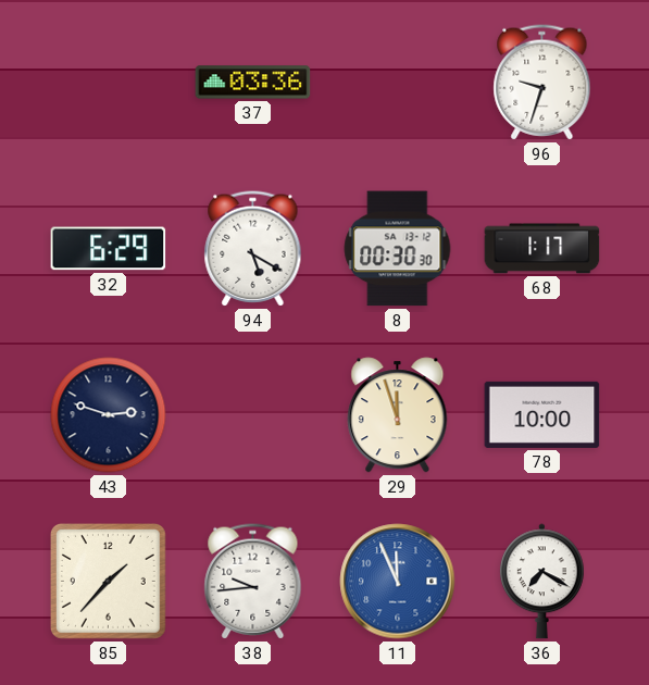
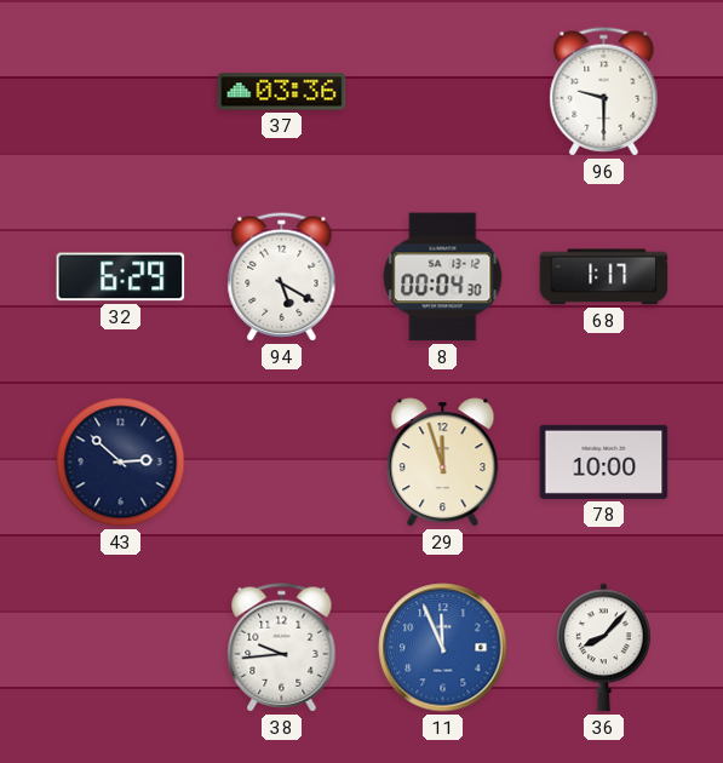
96: 9:33 -> 9:30 (604, 92)
8: 00:30 -> 00:04 (443, 277)
43: 2:48 -> 2:52 (121, 463)
85: 1:37 -> none (108, 581)
36: 7:20 -> 8:07 (604, 648)
